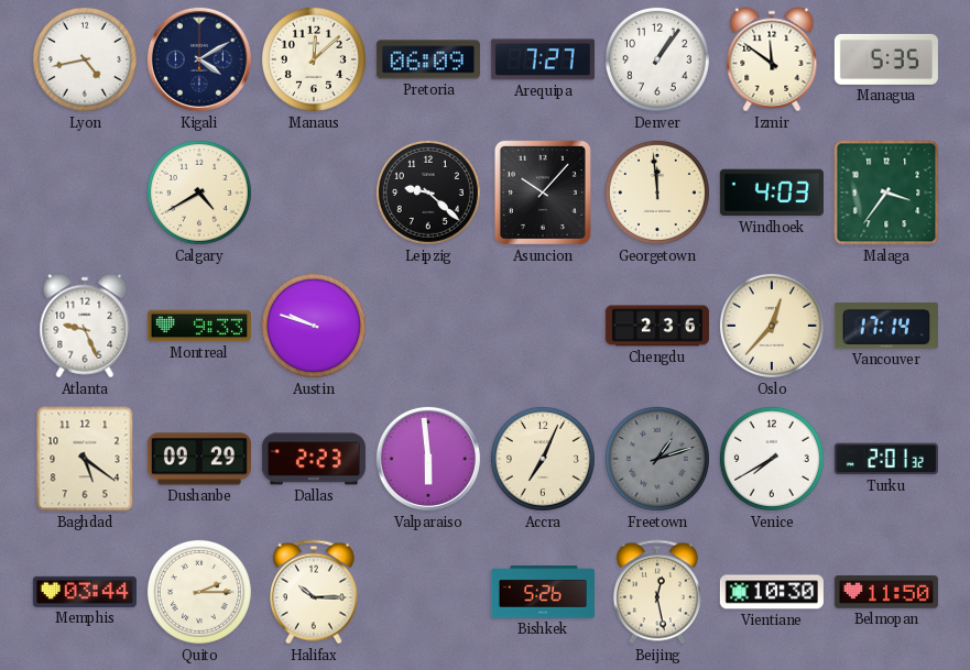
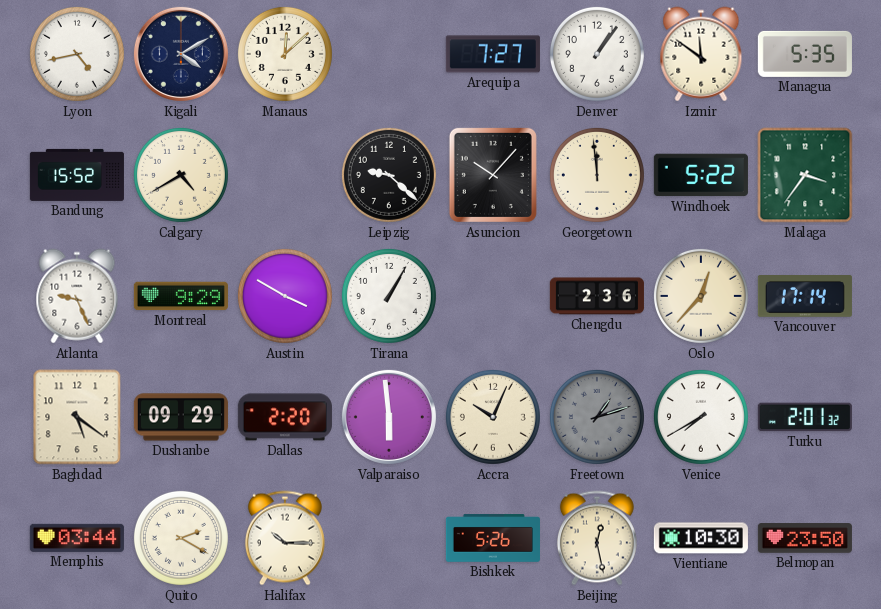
Pretoria: 06:09 -> none (428, 59)
Bandung: none -> 15:52 (77, 175)
Windhoek: 4:03 -> 5:22 (701, 175)
Montreal: 9:33 -> 9:29 (181, 296)
Austin: 9:48 -> 3:50 (285, 296)
Tirana: none -> 1:05 (389, 296)
Dallas: 2:23 -> 2:20 (285, 417)
Accra: 7:04 -> 10:04 (493, 417)
Quito: 2:15 -> 2:20 (181, 538)
Belmopan: 11:50 -> 23:50 (805, 538)
